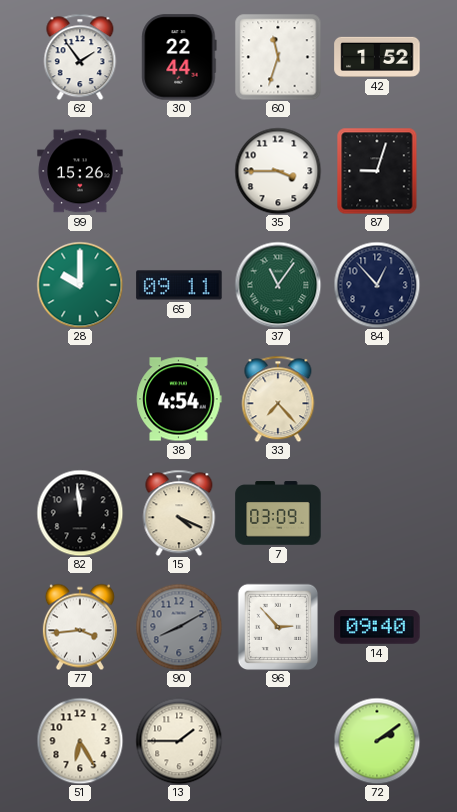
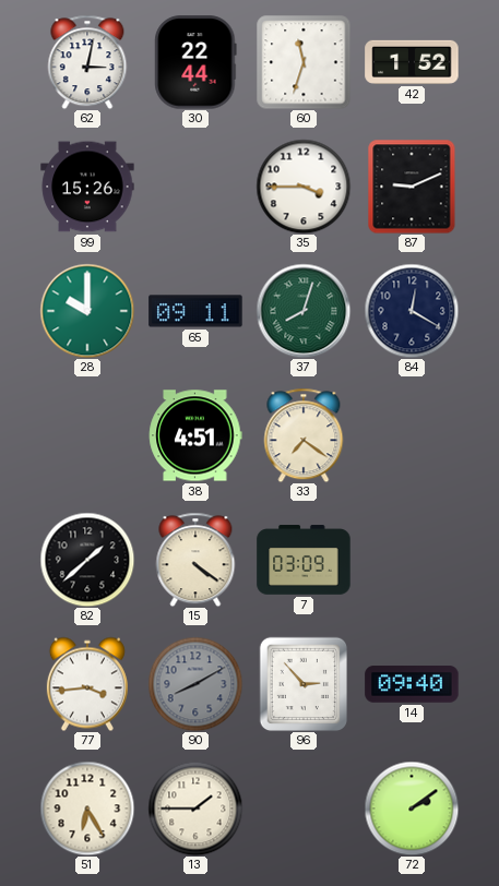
62: 1:54 -> 3:02 (87, 62)
87: 9:03 -> 9:11 (412, 187)
37: 11:06 -> 8:03 (304, 311)
84: 12:53 -> 12:20 (412, 311)
38: 4:54 -> 4:51 (195, 435)
33: 7:23 -> 7:21 (304, 435)
82: 11:59 -> 1:38 (87, 560)
15: 4:19 -> 4:21 (195, 560)
